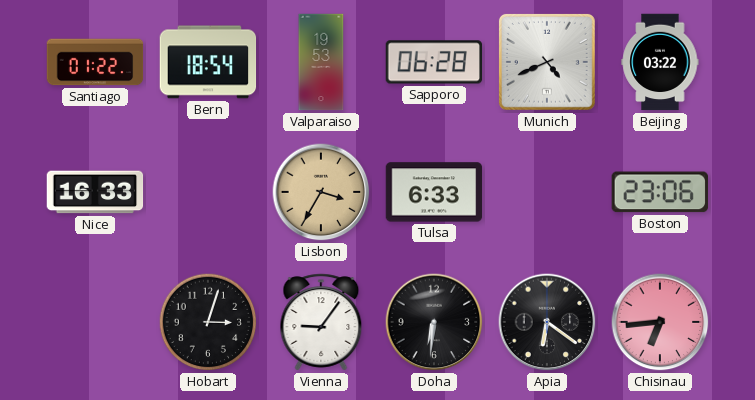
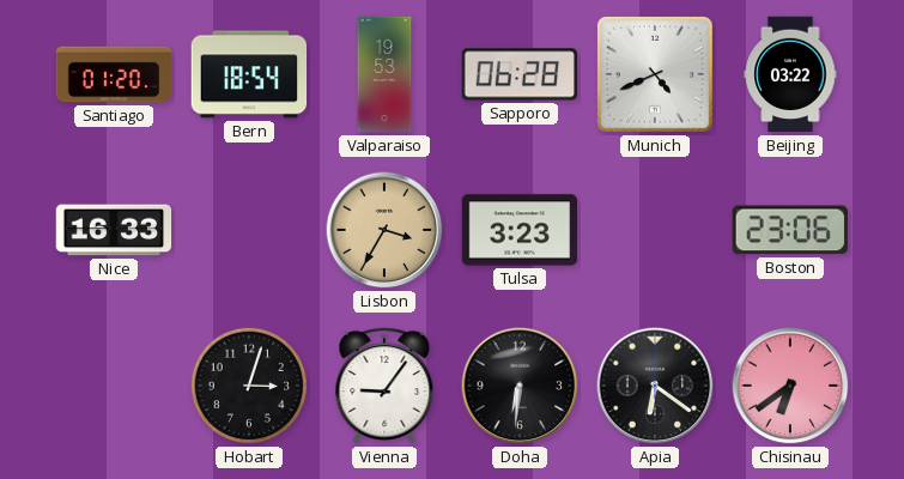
Santiago: 01:22 -> 01:20 (114, 74)
Tulsa: 6:33 -> 3:23 (520, 230)
Chisinau: 6:44 -> 6:39 (790, 386)
